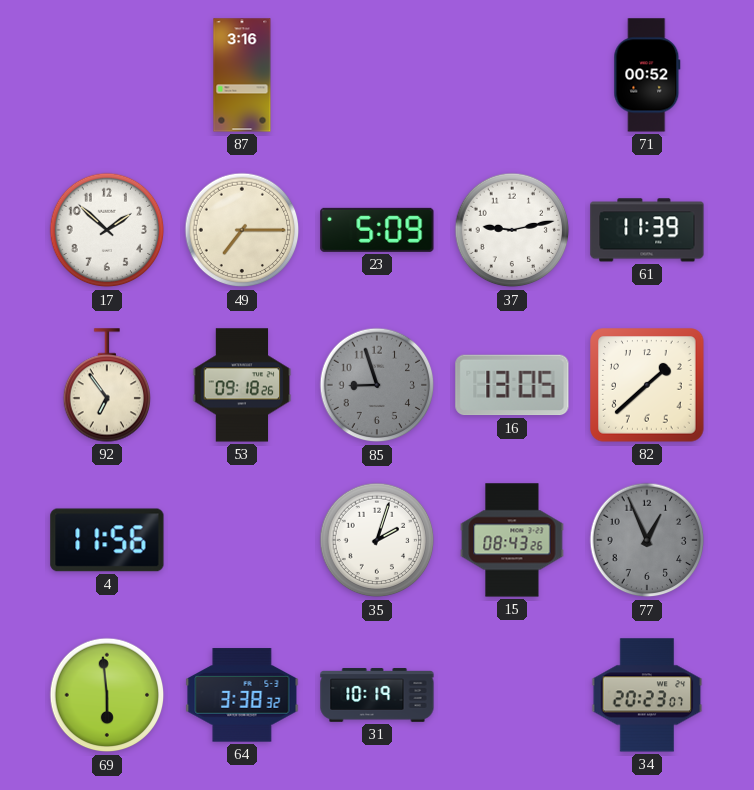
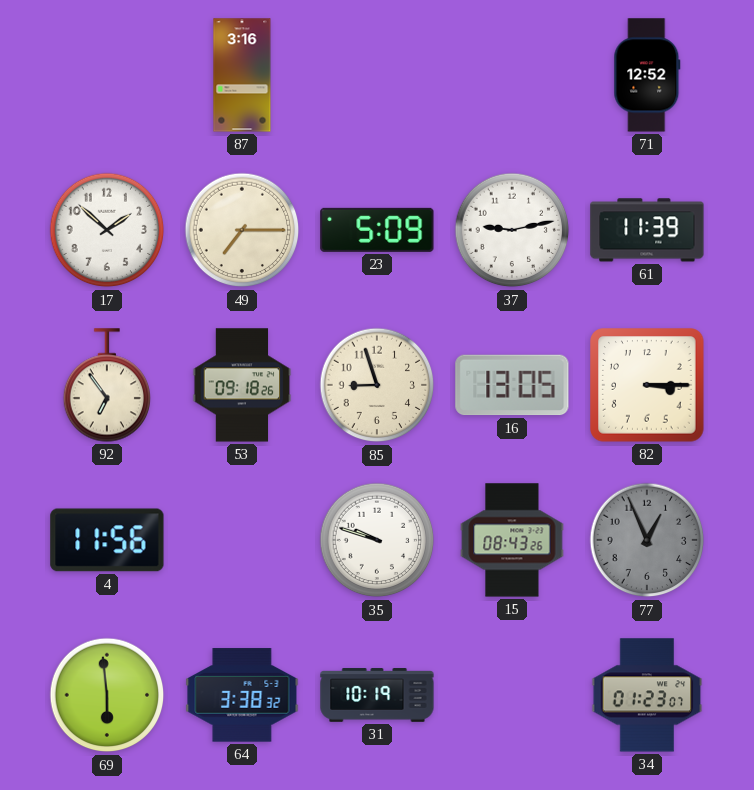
71: 00:52 -> 12:52 (647, 75)
85 dial: grey -> cream (377, 385)
82: 1:38 -> 3:15 (647, 385)
35: 2:03 -> 9:48 (377, 540)
34: 20:23 -> 01:23 (647, 695)
